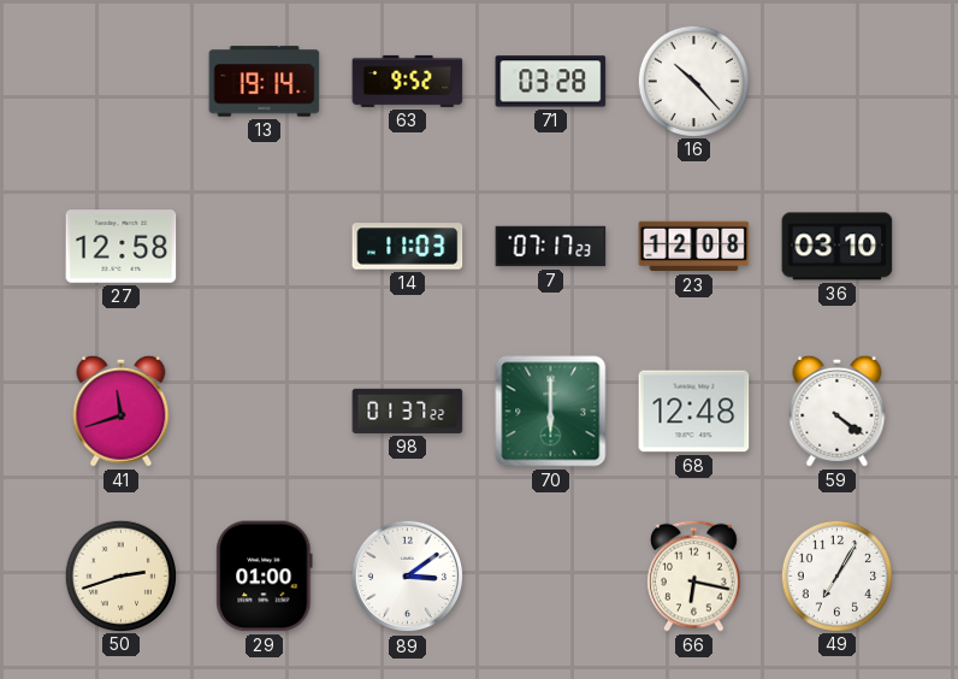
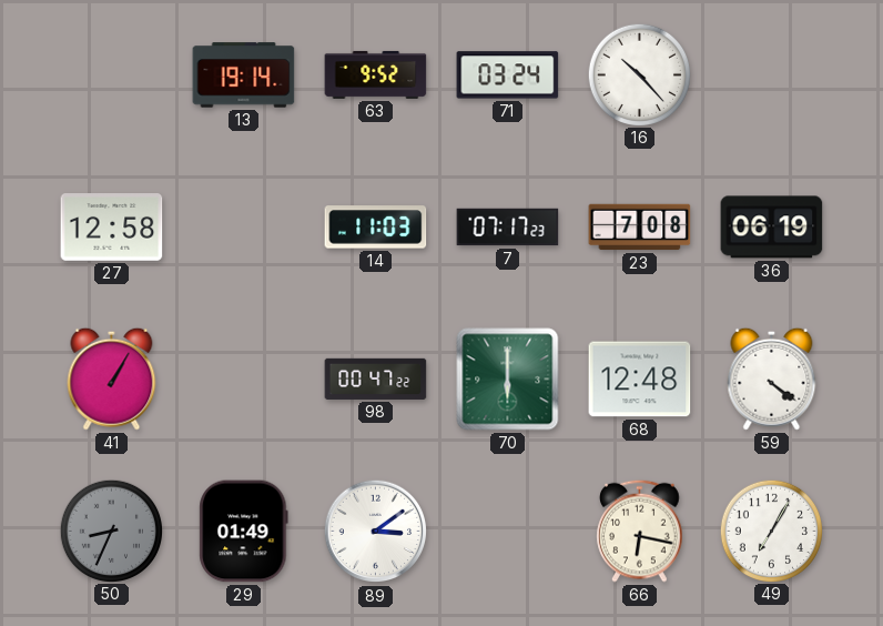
71: 03:28 -> 03:24 (508, 75)
23: 12:08 -> 7:08 (640, 228)
36: 03:10 -> 06:19 (772, 228)
41: 11:42 -> 1:05 (112, 378)
98: 01:37 -> 00:47 (376, 378)
50: 2:42 -> 8:34 (111, 531)
50 dial: cream -> grey (111, 531)
29: 01:00 -> 01:49 (244, 532)
